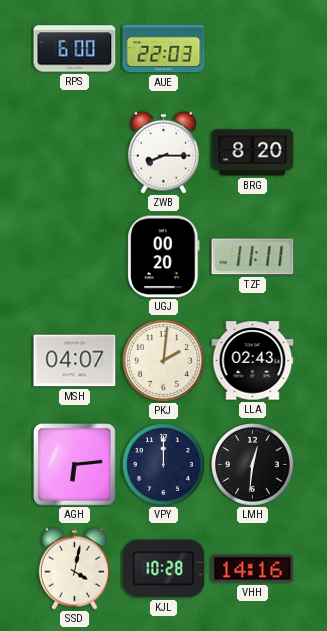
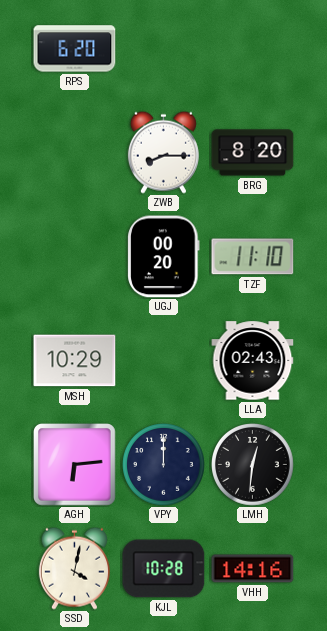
RPS: 6:00 -> 6:20 (75, 49)
AUE: 22:03 -> none (164, 49)
TZF: 11:11 -> 11:10 (253, 257)
MSH: 04:07 -> 10:29 (75, 361)
PKJ: 2:01 -> none (164, 361)
